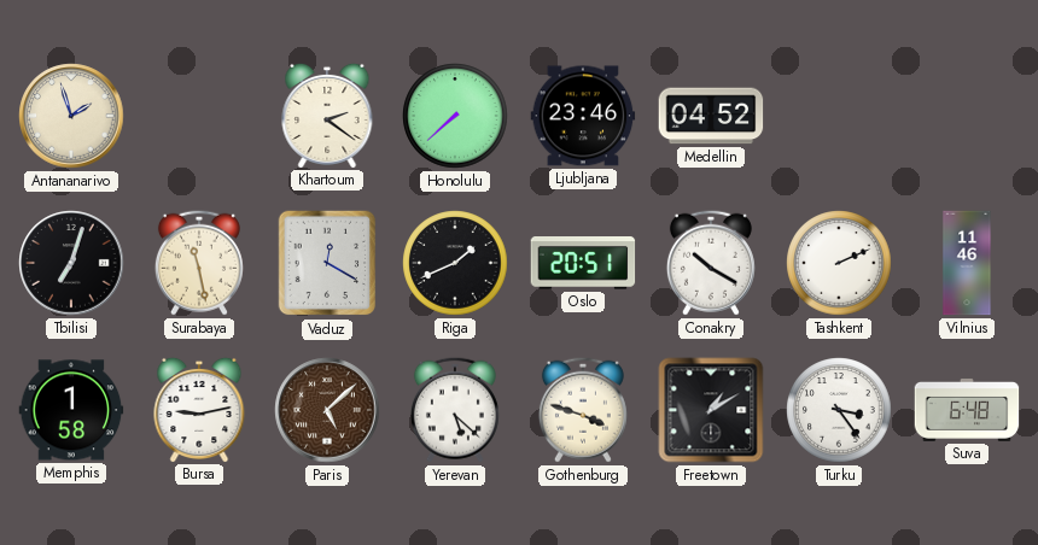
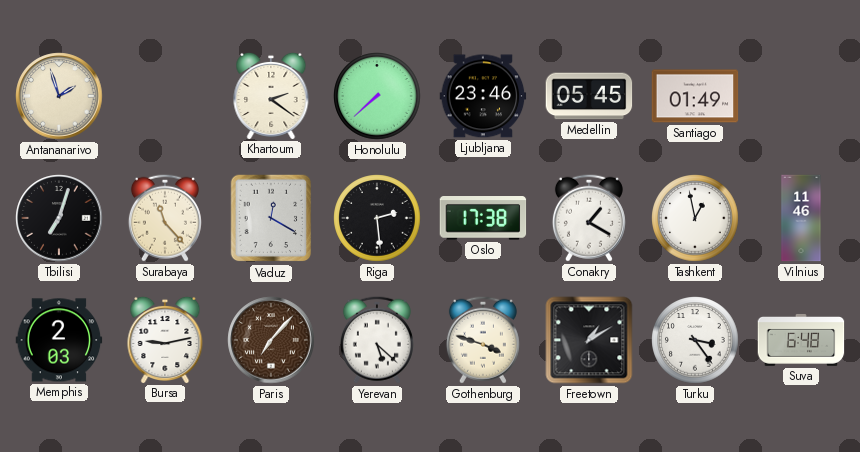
Medellin: 04:52 -> 05:45 (589, 96)
Santiago: none -> 01:49 (695, 96)
Surabaya: 11:28 -> 11:23 (165, 218)
Riga: 1:41 -> 2:29 (377, 218)
Oslo: 20:51 -> 17:38 (483, 218)
Conakry: 10:20 -> 1:20 (589, 218)
Tashkent: 2:11 -> 12:58 (695, 218)
Memphis: 1:58 -> 2:03 (59, 340)
Paris: 5:08 -> 7:07 (271, 340)
